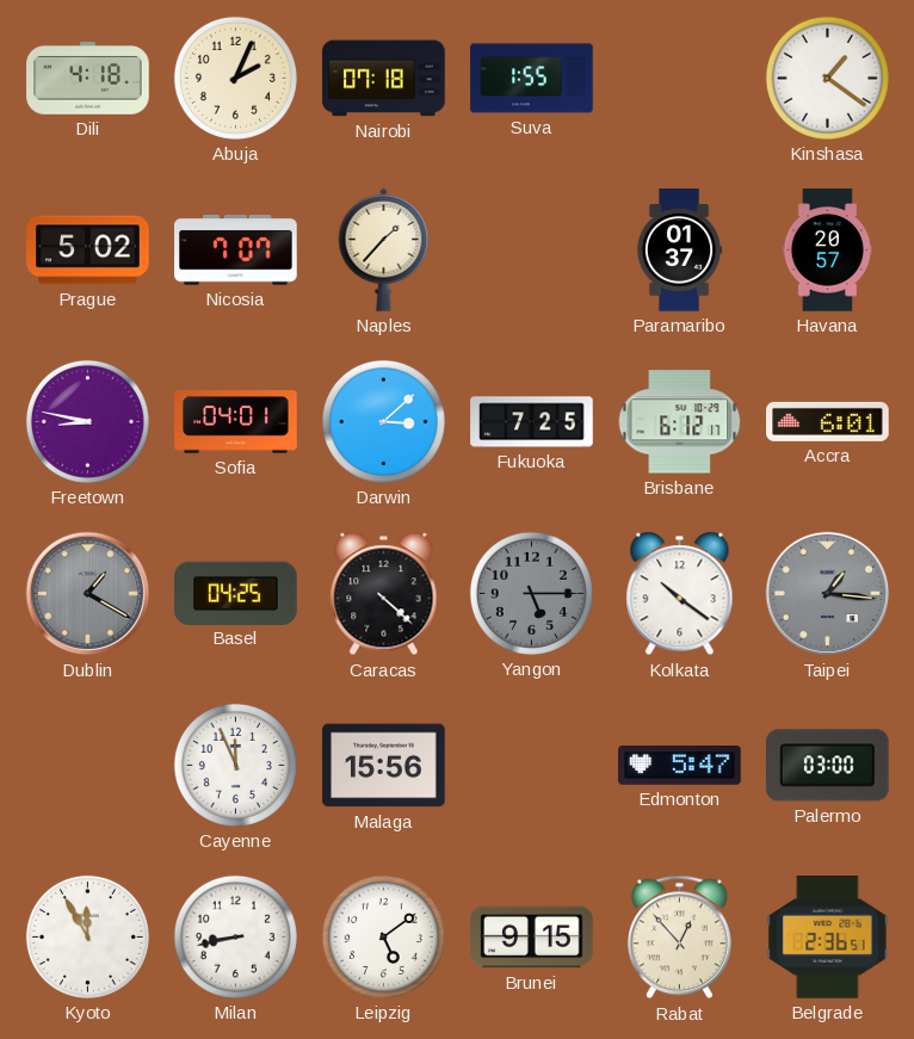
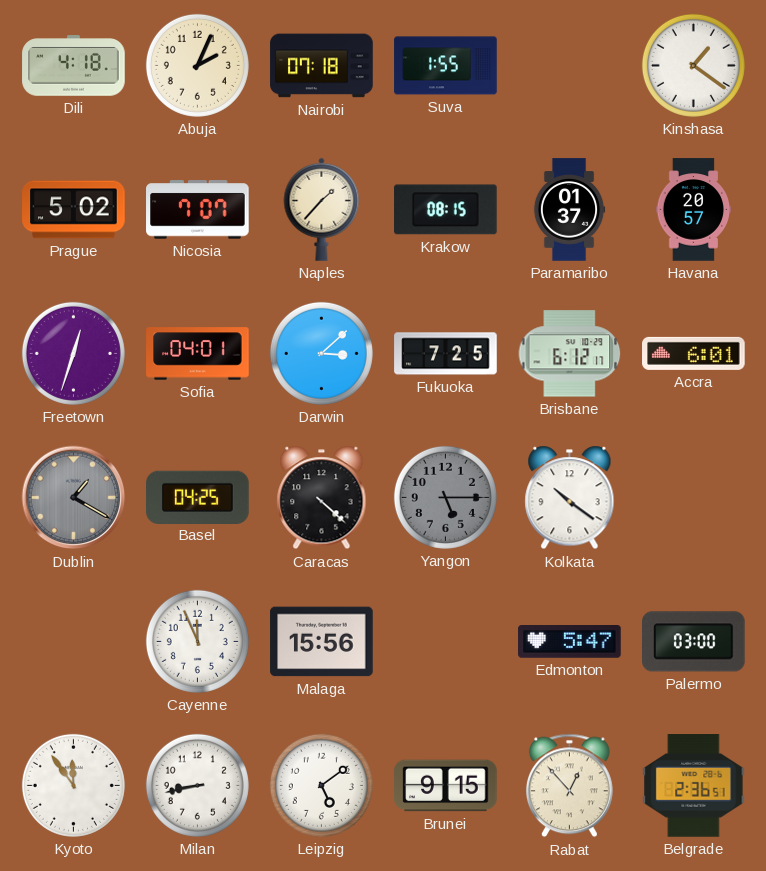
Krakow: none -> 08:15 (446, 210)
Freetown: 8:47 -> 12:33 (73, 353)
Taipei: 1:16 -> none (828, 594)
Kyoto: 11:55 -> 11:54 (73, 785)
